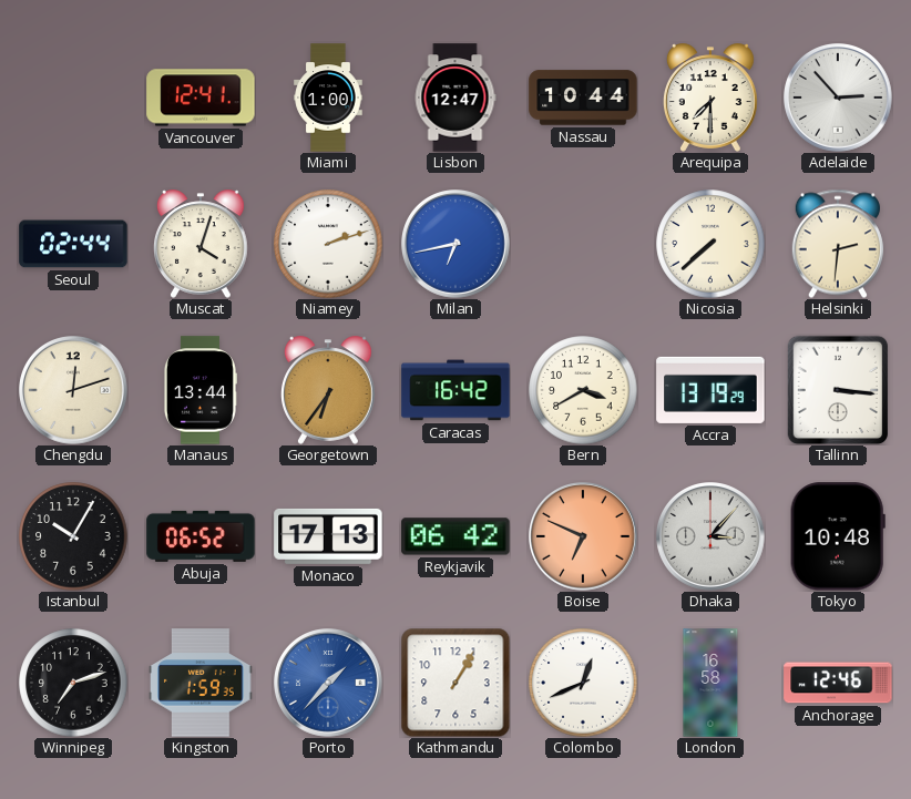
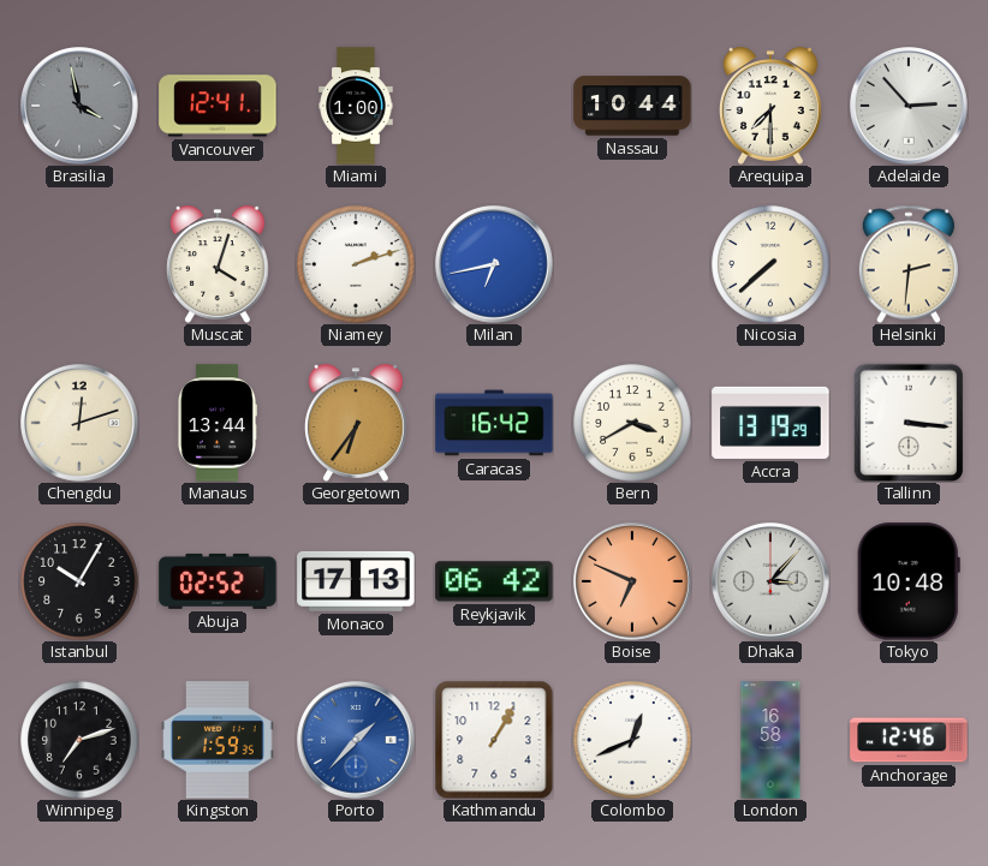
Brasilia: none -> 3:58 (81, 107)
Lisbon: 12:47 -> none (455, 98)
Seoul: 02:44 -> none (73, 244)
Abuja: 06:52 -> 02:52 (218, 581)
